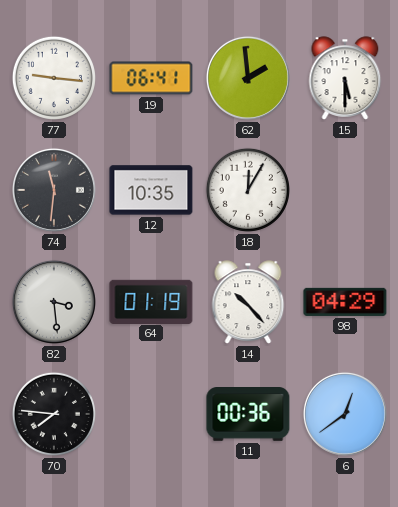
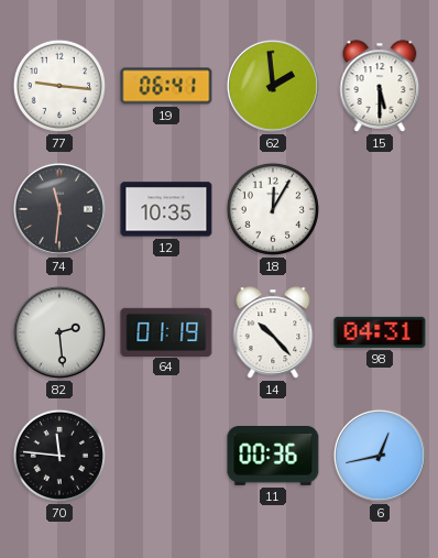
82: 3:29 -> 2:29 (59, 332)
98: 04:29 -> 04:31 (380, 332)
70: 7:46 -> 11:46 (59, 456)
6: 12:39 -> 12:43 (380, 456)
